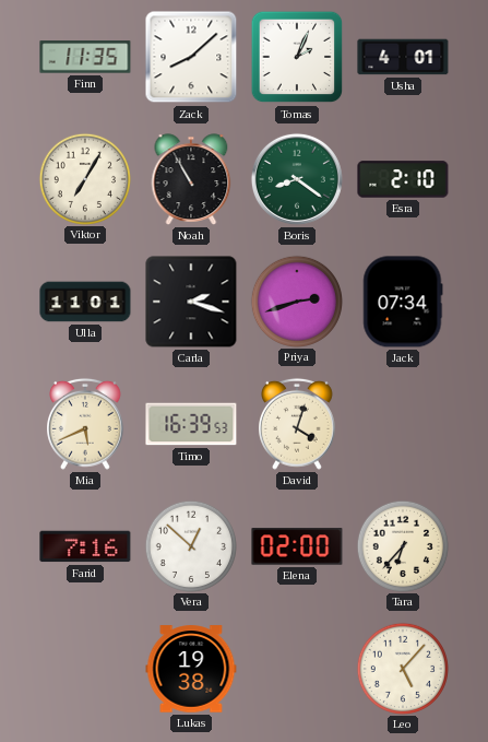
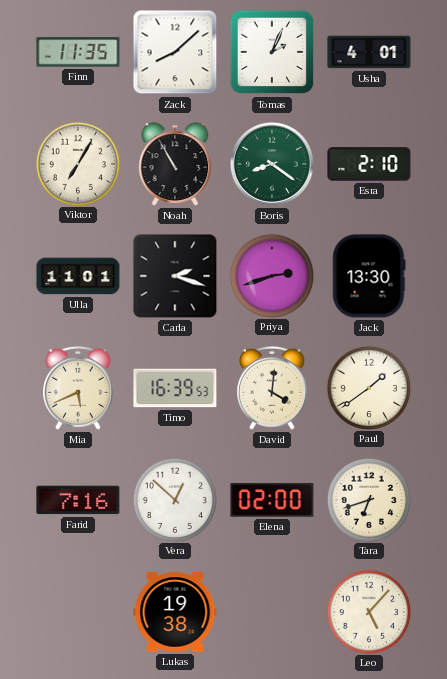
Jack: 07:34 -> 13:30 (369, 276)
David: 4:03 -> 4:01 (273, 388)
Paul: none -> 1:39 (368, 387)
Tara: 6:37 -> 6:42 (368, 499)
